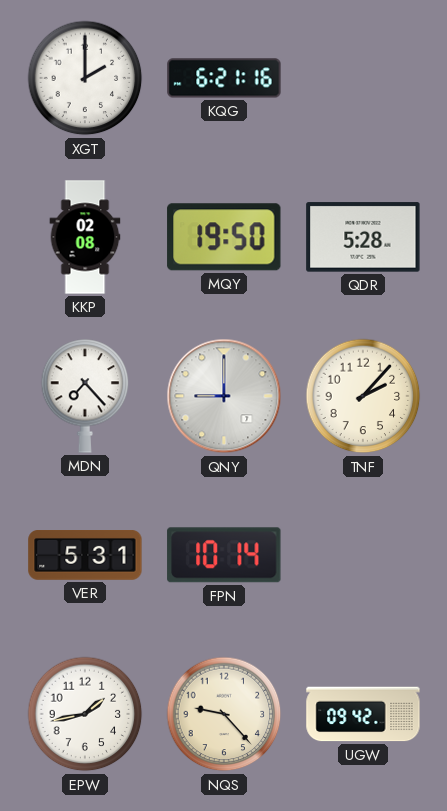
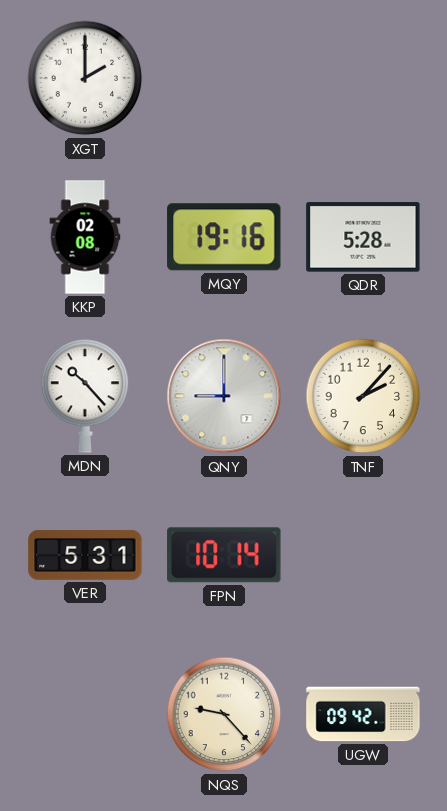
KQG: 6:21 -> none (224, 78)
MQY: 19:50 -> 19:16 (224, 237)
MDN: 7:23 -> 10:23 (85, 396)
EPW: 1:43 -> none (85, 714)
